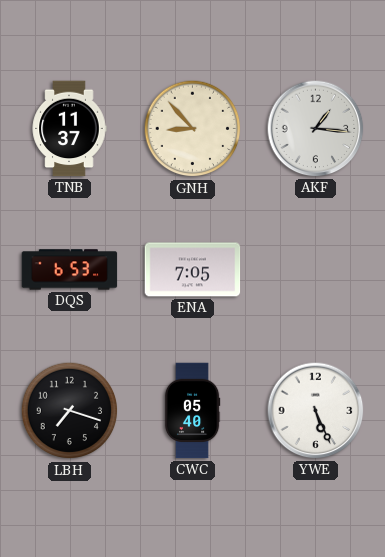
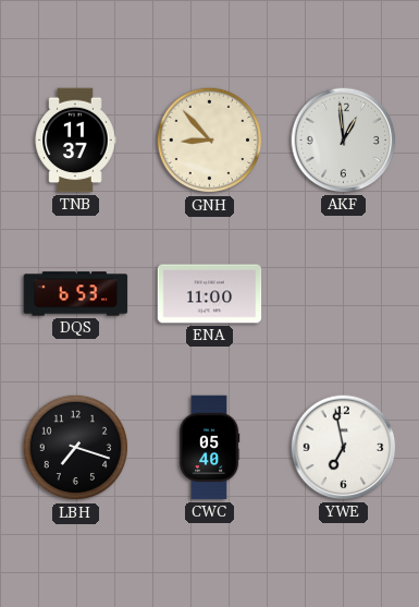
AKF: 1:16 -> 12:59 (344, 141)
ENA: 7:05 -> 11:00 (210, 294)
YWE: 5:26 -> 6:58 (344, 448)
